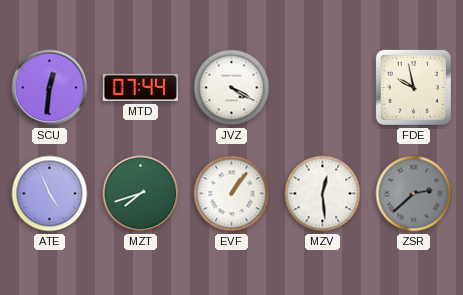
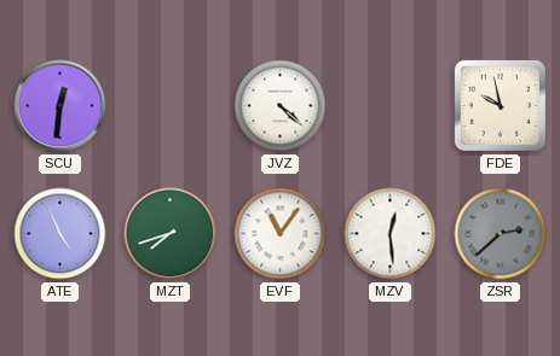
MTD: 07:44 -> none (140, 88)
JVZ: 4:20 -> 4:22 (281, 106)
EVF: 1:06 -> 11:06 (281, 234)
